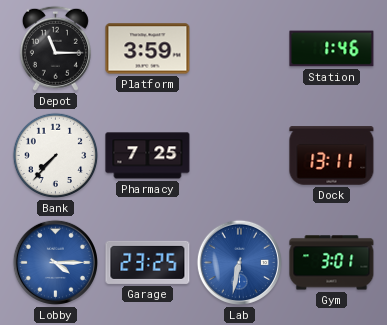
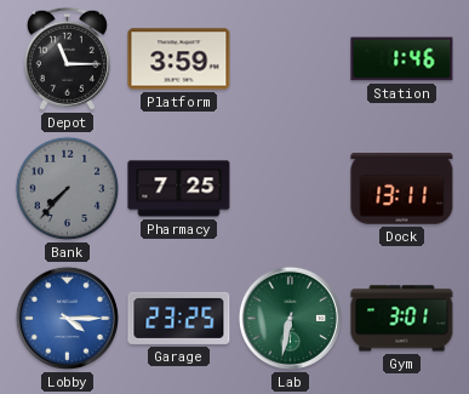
Bank dial: white -> grey (68, 189)
Lab dial: blue -> green (290, 318)
